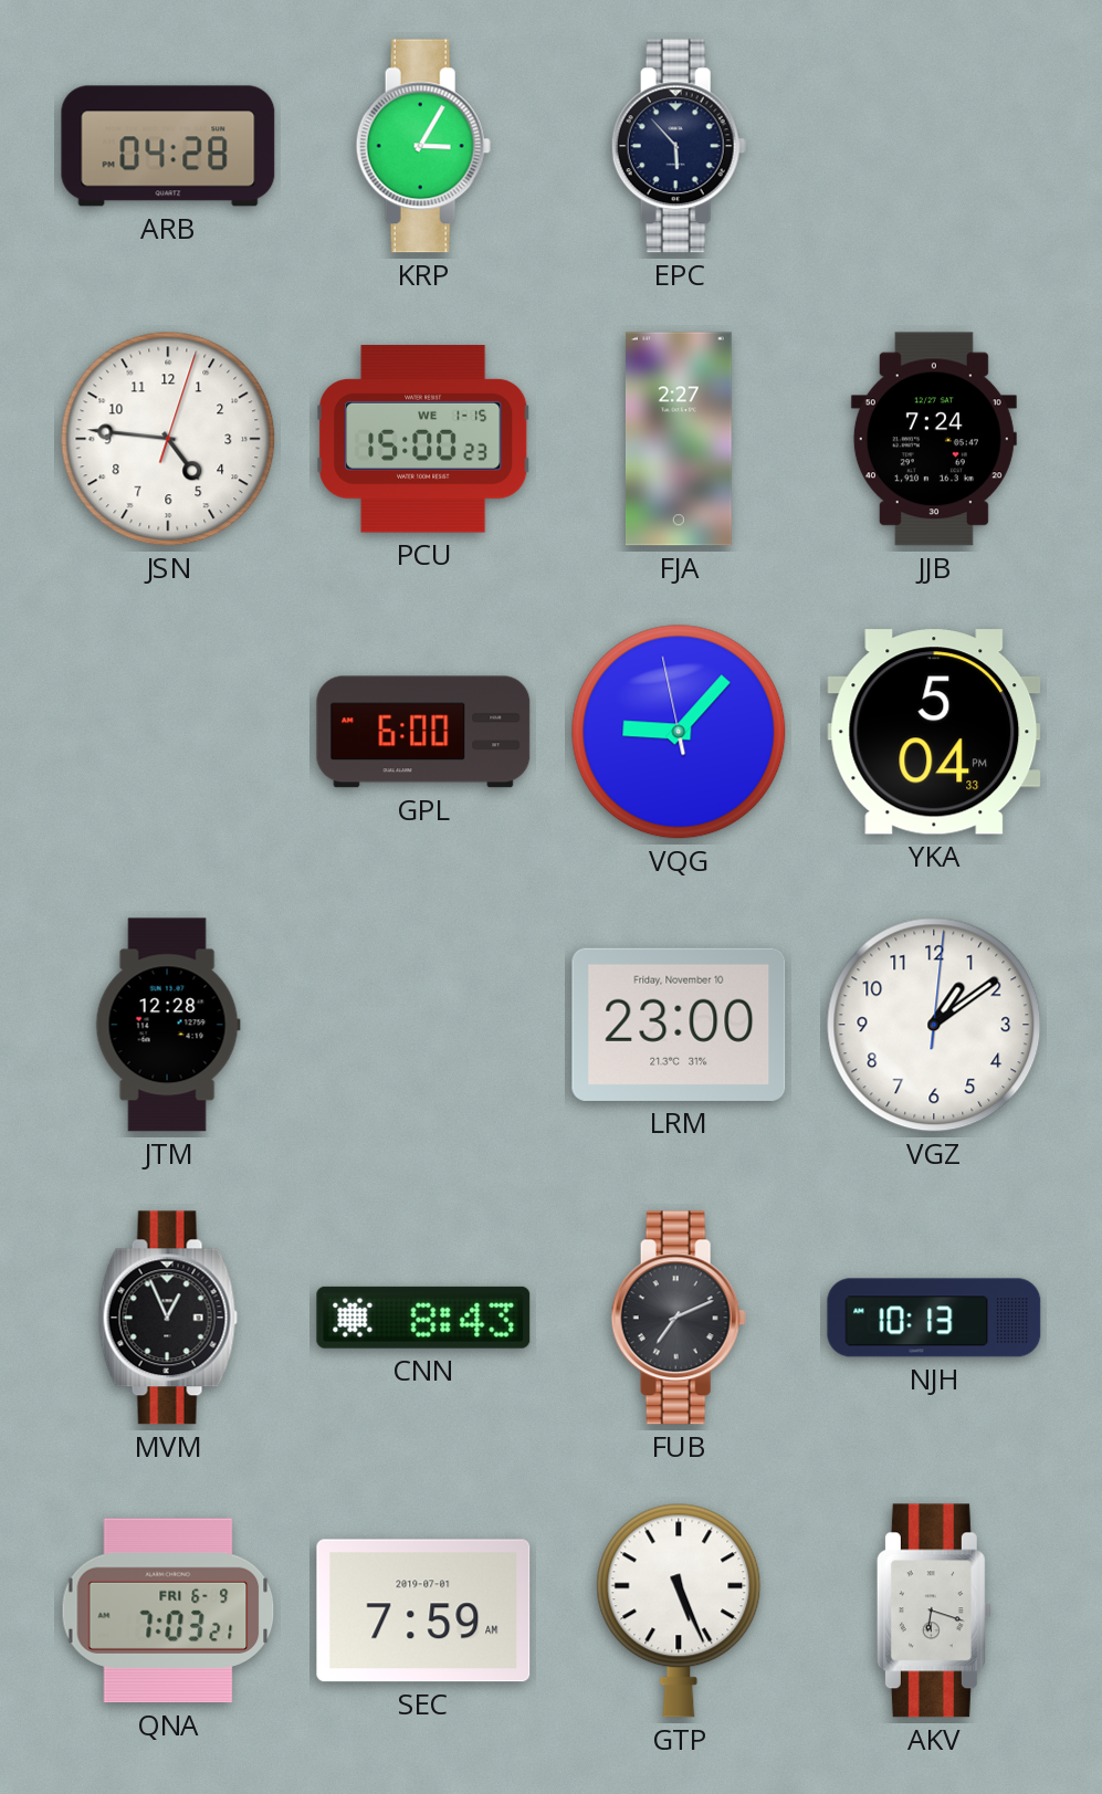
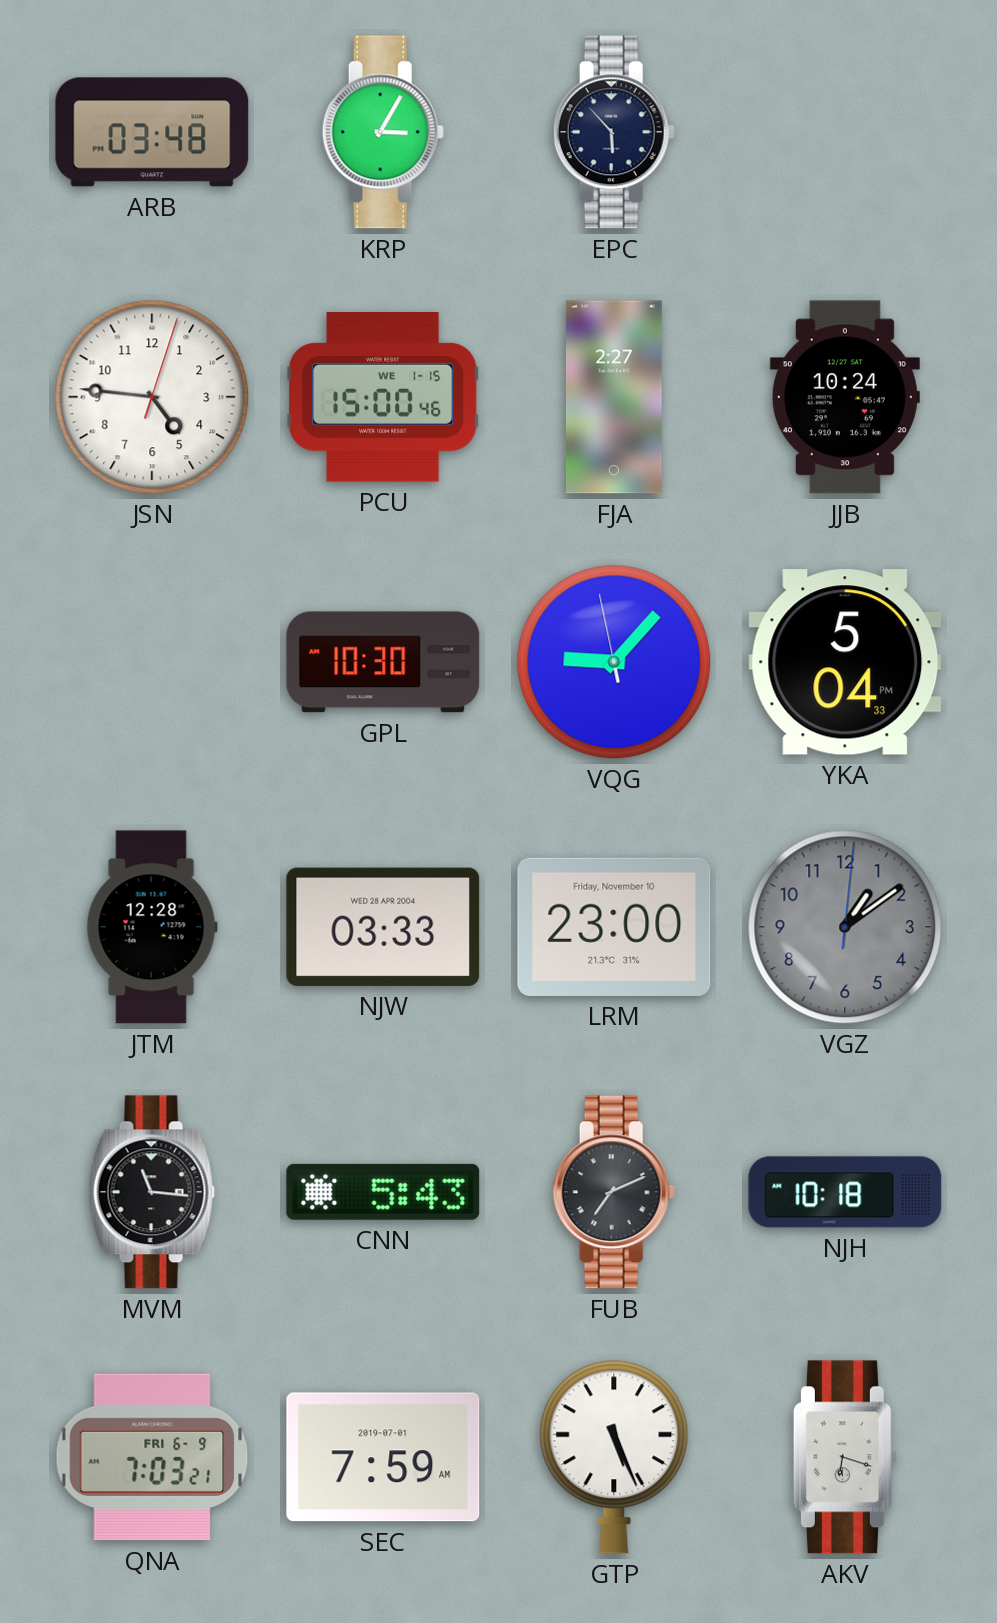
ARB: 04:28 -> 03:48 (152, 132)
PCU: 15:00:23 -> 15:00:46 (384, 397)
JJB: 7:24 -> 10:24 (845, 397)
GPL: 6:00 -> 10:30 (383, 662)
NJW: none -> 03:33 (383, 927)
VGZ dial: white -> grey (845, 927)
MVM: 12:56 -> 11:16 (152, 1192)
CNN: 8:43 -> 5:43 (383, 1192)
NJH: 10:13 -> 10:18 (845, 1192)
